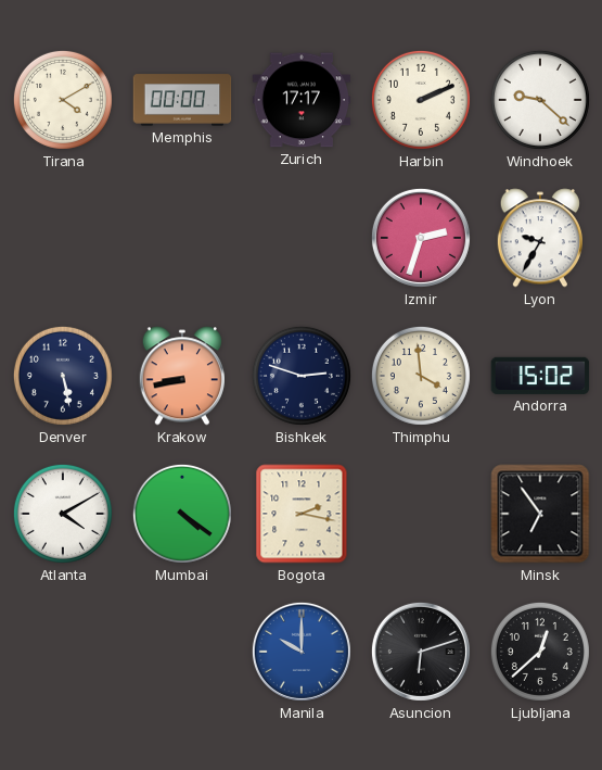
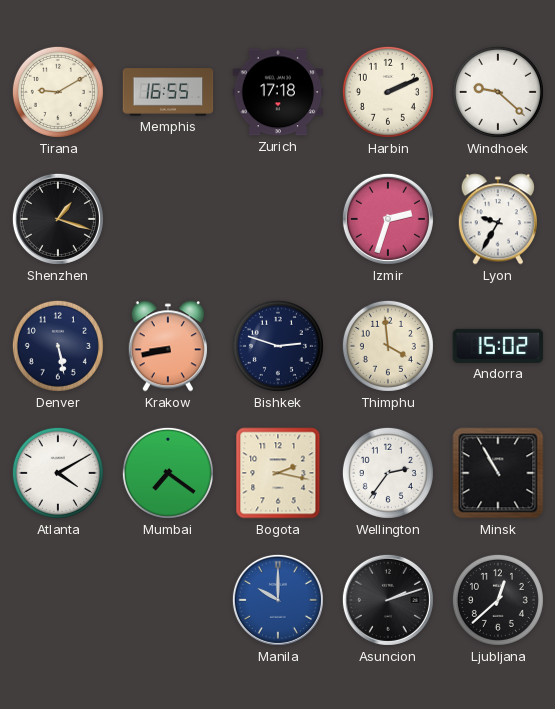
Tirana: 4:10 -> 9:10 (58, 92)
Memphis: 00:00 -> 16:55 (168, 92)
Zurich: 17:17 -> 17:18 (278, 92)
Shenzhen: none -> 1:18 (58, 219)
Mumbai: 4:21 -> 7:21 (168, 473)
Wellington: none -> 2:36 (388, 473)
Minsk: 6:54 -> 10:55 (498, 473)
Asuncion: 6:12 -> 2:12 (388, 600)
